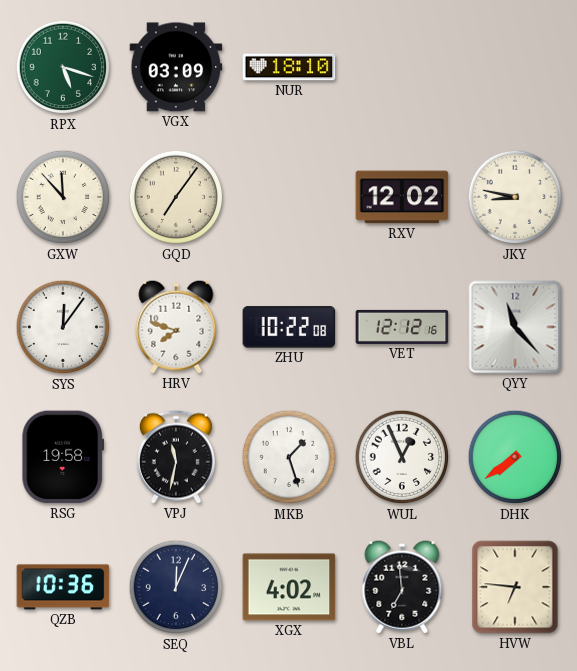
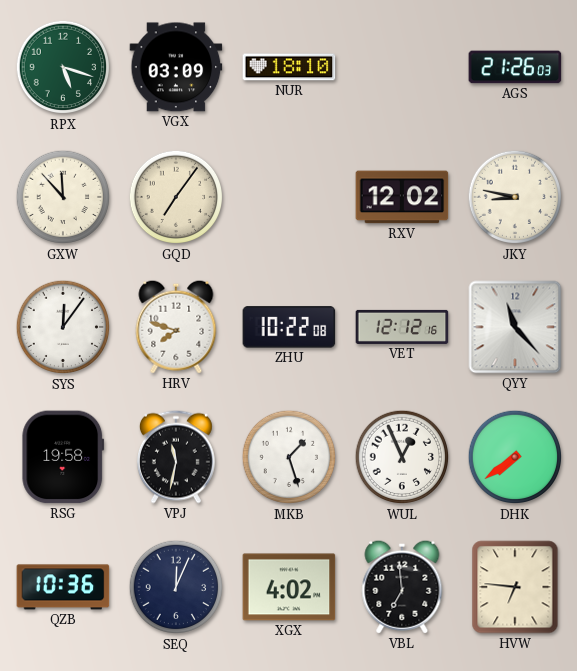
AGS: none -> 21:26 (515, 67)
